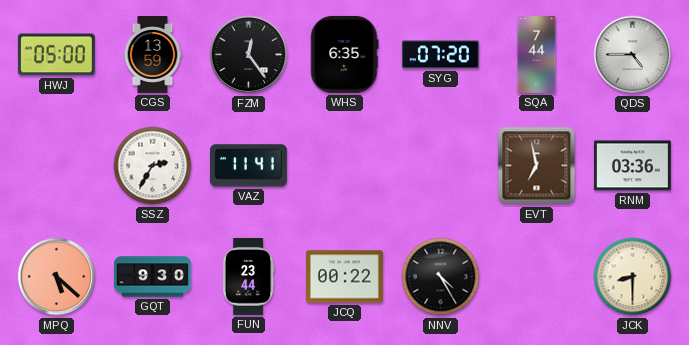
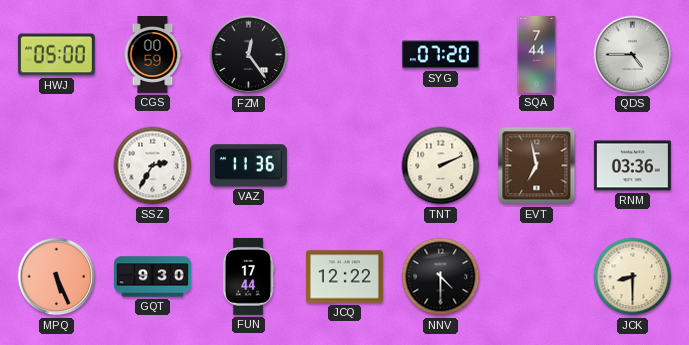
CGS: 13:59 -> 00:59 (153, 55)
WHS: 6:35 -> none (345, 54)
VAZ: 11:41 -> 11:36 (248, 166)
TNT: none -> 2:11 (441, 166)
MPQ: 5:22 -> 5:26 (57, 277)
FUN: 23:44 -> 17:44 (248, 276)
JCQ: 00:22 -> 12:22 (344, 277)
NNV: 4:25 -> 4:30 (441, 277)
